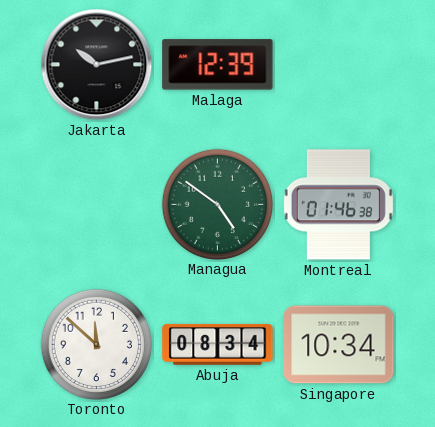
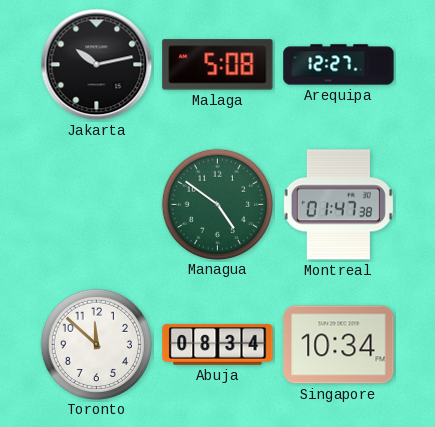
Malaga: 12:39 -> 5:08 (218, 65)
Arequipa: none -> 12:27 (339, 65)
Montreal: 01:46 -> 01:47 (338, 205)
